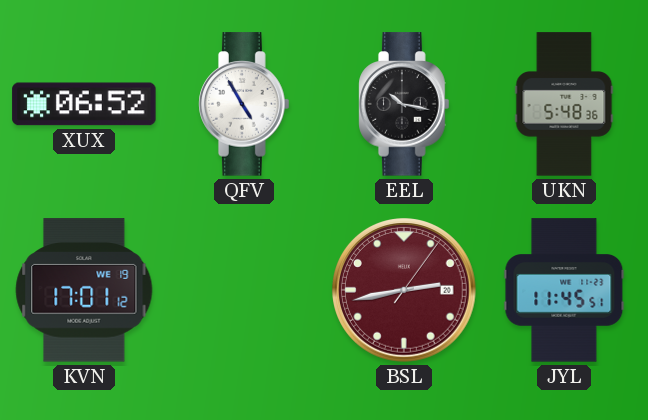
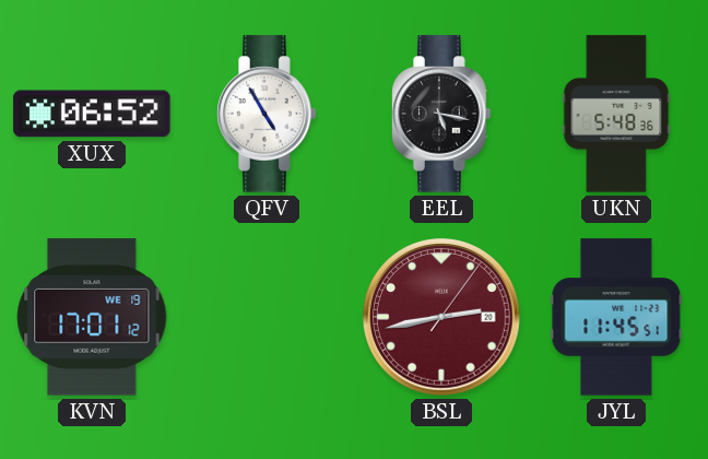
EEL: 10:17 -> 5:17 (441, 114)
